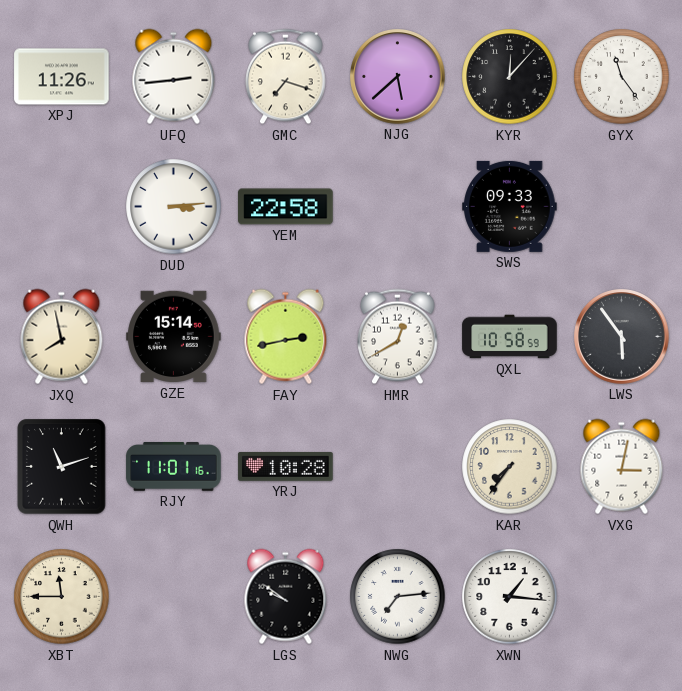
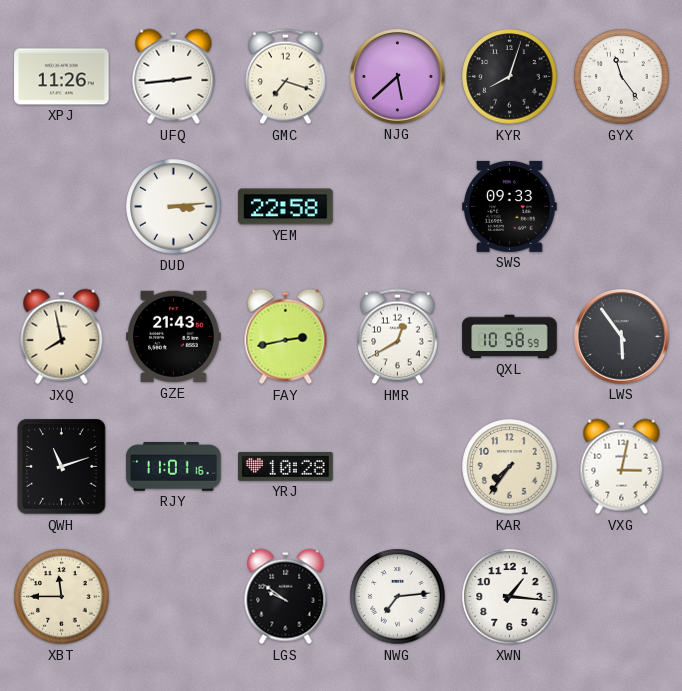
KYR: 12:07 -> 8:03 (510, 77)
GZE: 15:14 -> 21:43 (174, 337)
